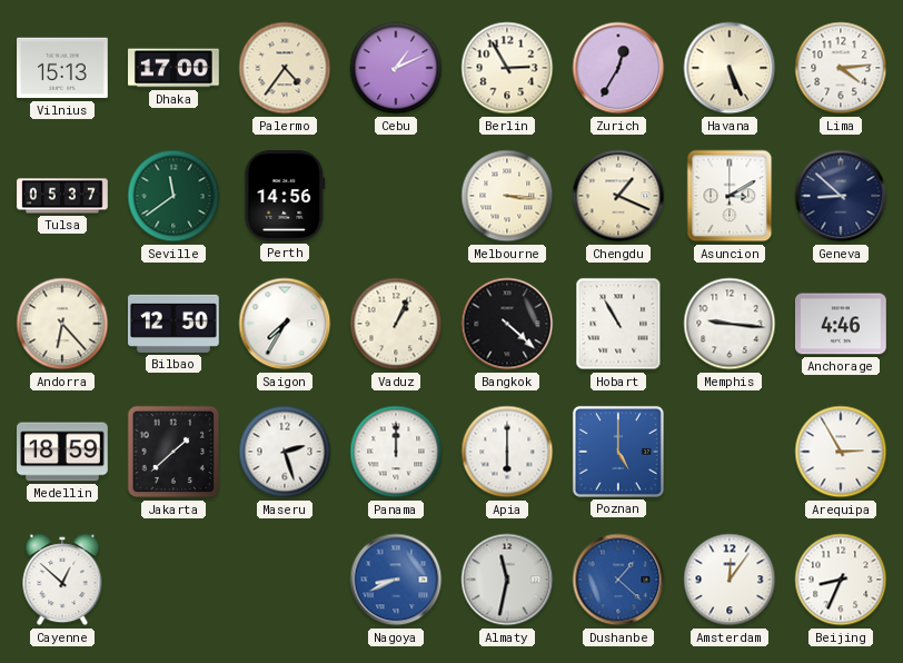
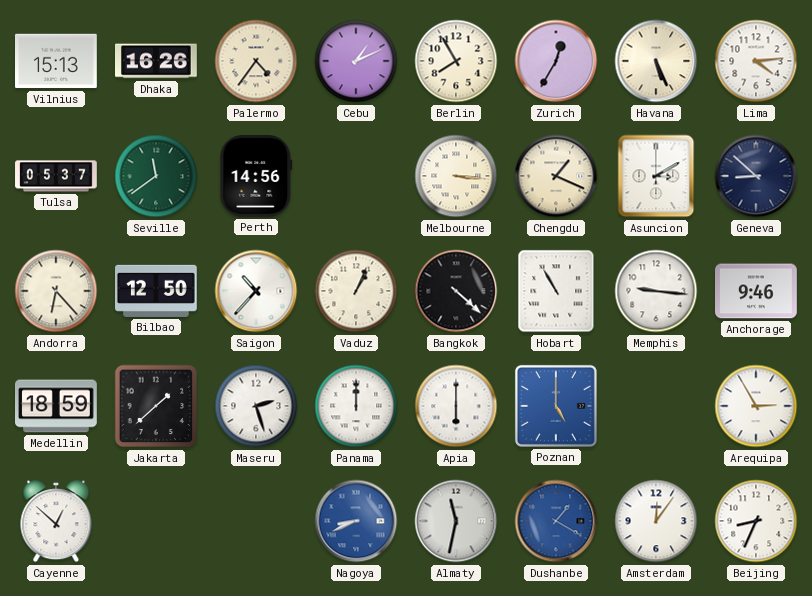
Dhaka: 17:00 -> 16:26 (156, 61)
Berlin: 2:55 -> 7:55 (456, 61)
Saigon: 7:35 -> 10:37 (256, 291)
Anchorage: 4:46 -> 9:46 (757, 291)
Dushanbe: 1:22 -> 1:20 (556, 521)
